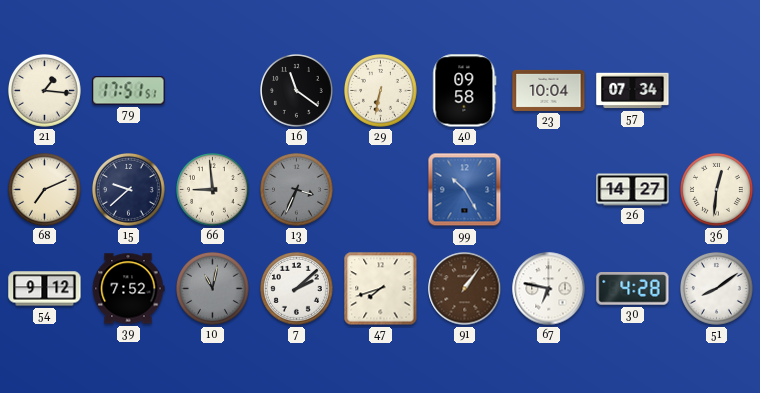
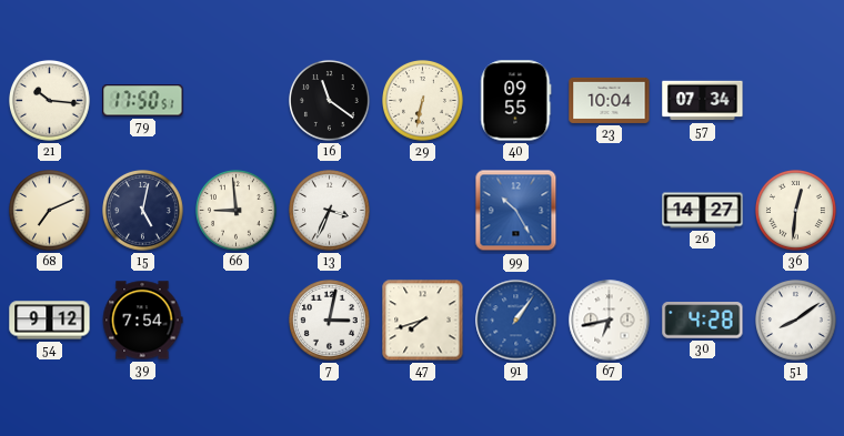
21: 1:16 -> 10:16 (50, 101)
79: 17:51 -> 17:50 (143, 101)
40: 09:58 -> 09:55 (516, 101)
15: 9:38 -> 5:02 (143, 211)
13 dial: grey -> white (330, 211)
39: 7:52 -> 7:54 (142, 321)
10: 11:02 -> none (213, 289)
7: 2:08 -> 3:02 (330, 321)
91 dial: brown -> blue (516, 321)
67: 6:47 -> 6:43 (610, 321)
